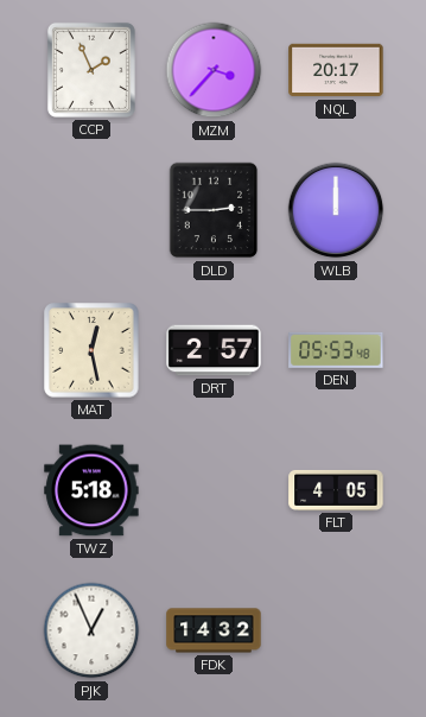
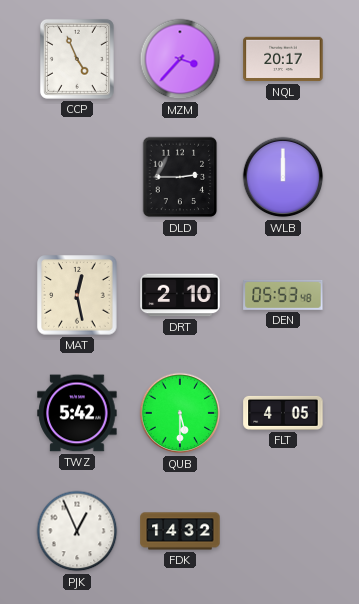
CCP: 1:56 -> 4:56 (77, 59)
DRT: 2:57 -> 2:10 (180, 295)
TWZ: 5:18 -> 5:42 (77, 413)
QUB: none -> 5:30 (180, 413)
